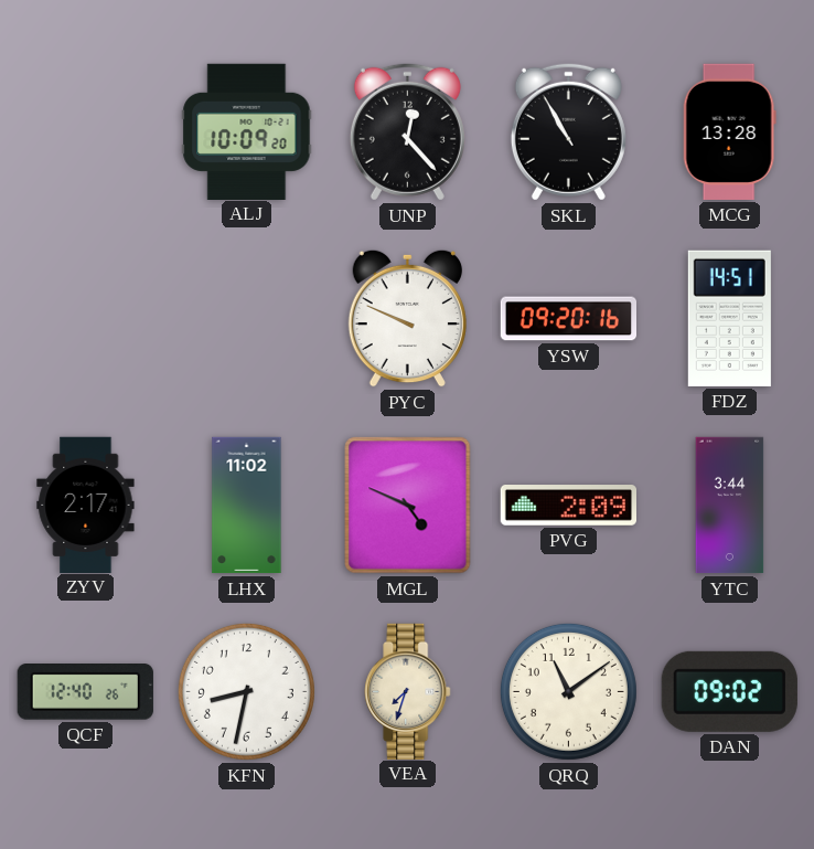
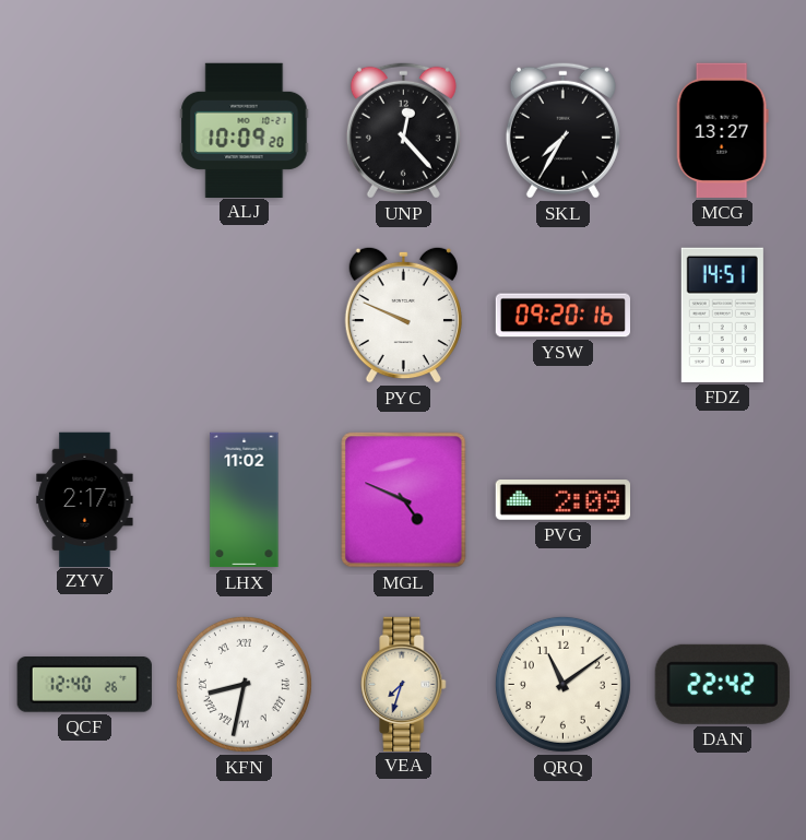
SKL: 10:55 -> 7:35 (562, 130)
MCG: 13:28 -> 13:27 (722, 130)
YTC: 3:44 -> none (730, 506)
KFN numerals: Arabic -> Roman (244, 684)
DAN: 09:02 -> 22:42 (722, 684)
